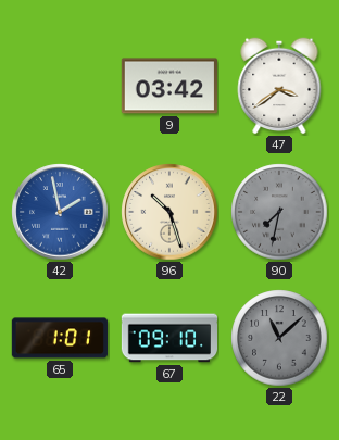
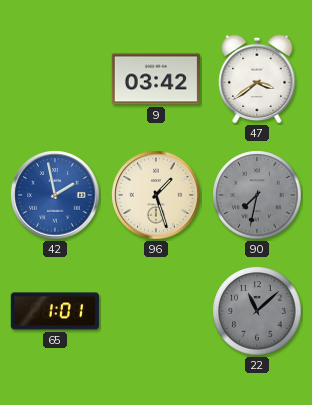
96: 10:27 -> 1:27 (156, 195)
67: 09:10 -> none (168, 338)
